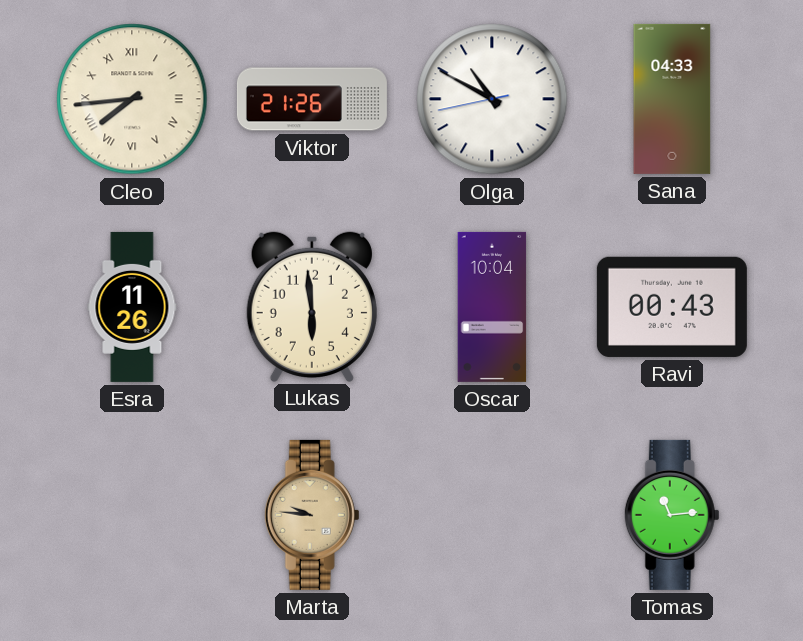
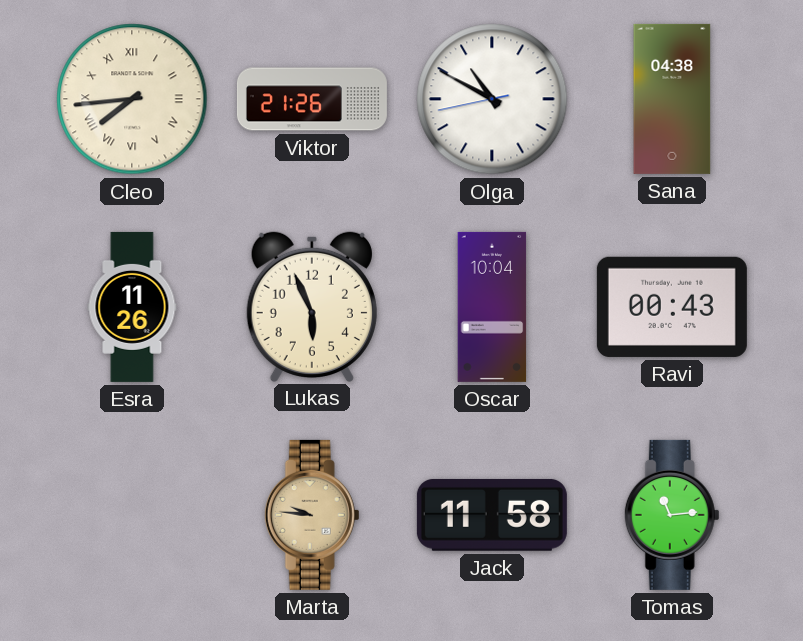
Sana: 04:33 -> 04:38 (672, 99)
Lukas: 5:59 -> 5:56 (312, 306)
Jack: none -> 11:58 (492, 515)
